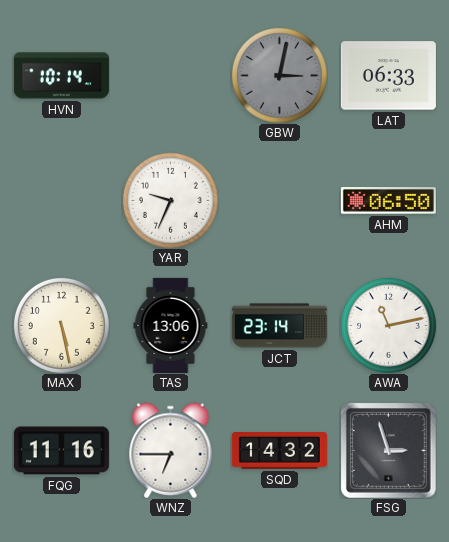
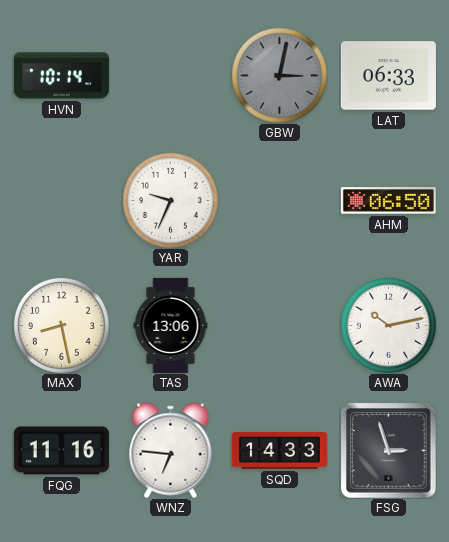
MAX: 5:28 -> 8:28 (61, 325)
JCT: 23:14 -> none (279, 326)
AWA: 11:13 -> 10:13 (388, 325)
WNZ: 6:45 -> 6:46 (171, 450)
SQD: 14:32 -> 14:33 (279, 451)
